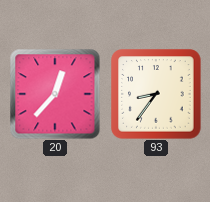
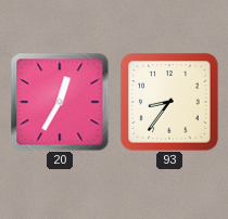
20: 12:37 -> 12:35 (60, 102)
